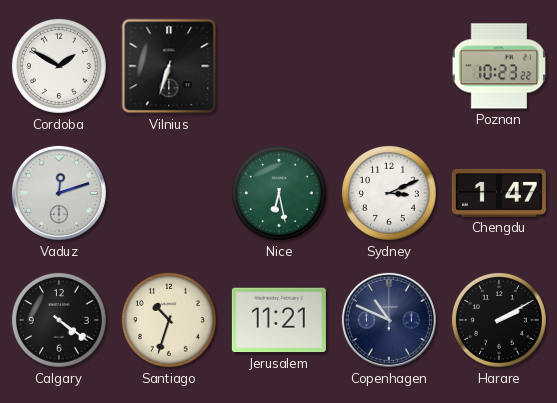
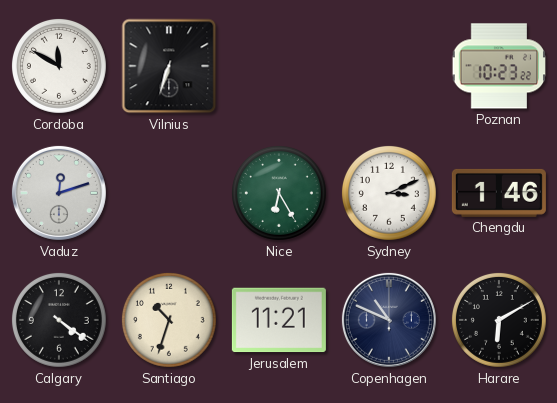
Cordoba: 1:50 -> 11:50 (59, 66)
Nice: 6:28 -> 6:25 (279, 193)
Chengdu: 1:47 -> 1:46 (499, 193)
Harare: 2:10 -> 6:10 (499, 320)
